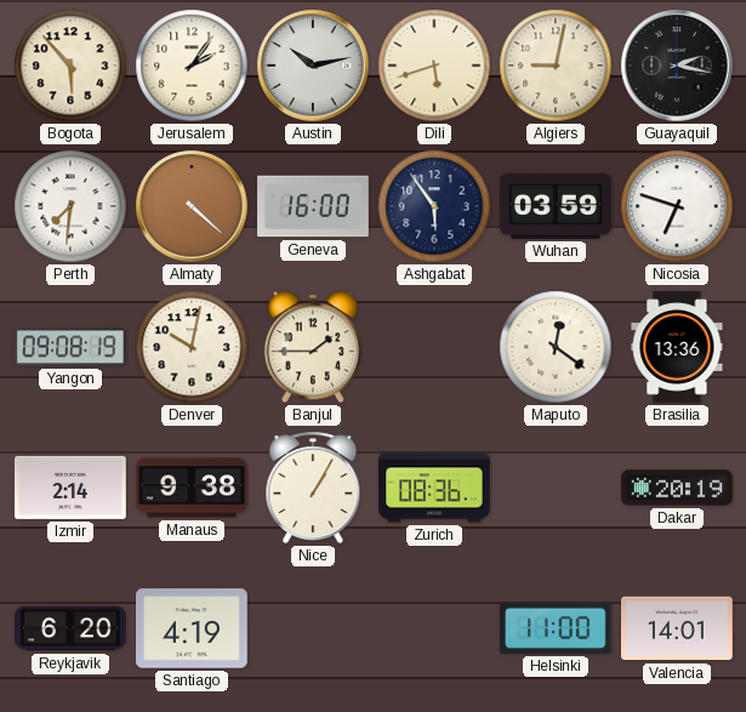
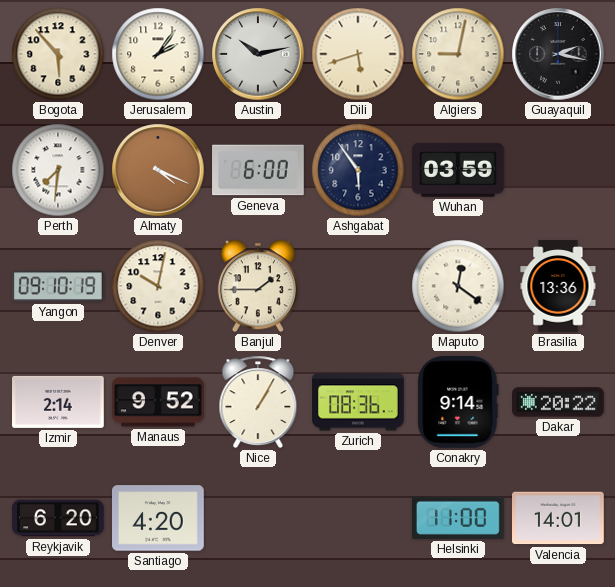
Almaty: 4:22 -> 4:19 (158, 170)
Geneva: 16:00 -> 6:00 (258, 170)
Nicosia: 6:48 -> none (677, 206)
Yangon: 09:08 -> 09:10 (58, 286)
Manaus: 9:38 -> 9:52 (159, 402)
Conakry: none -> 9:14 (458, 403)
Dakar: 20:19 -> 20:22 (558, 402)
Santiago: 4:19 -> 4:20 (159, 518)
